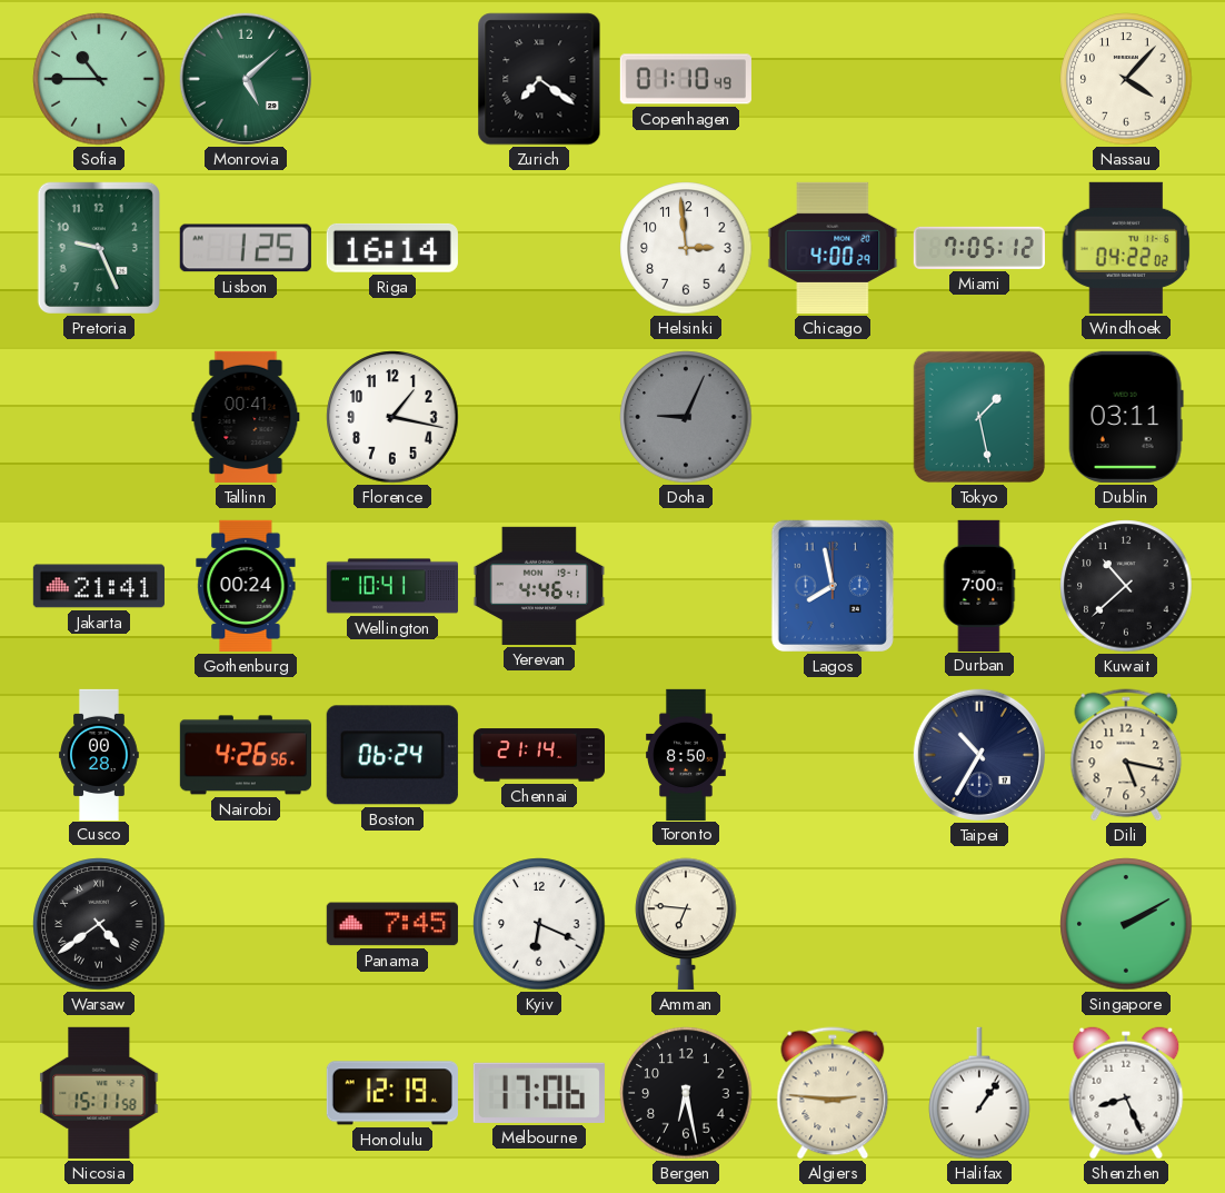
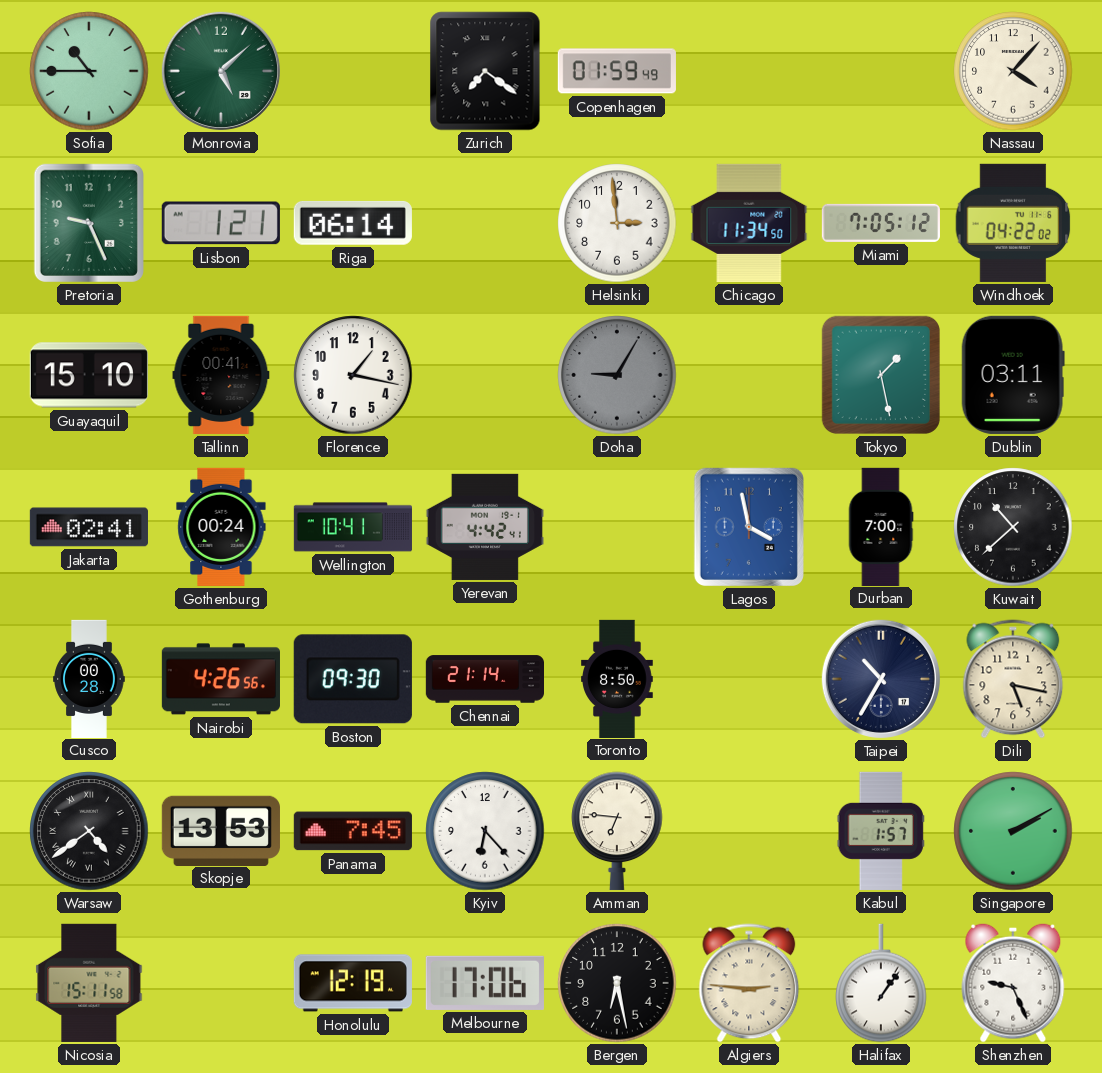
Copenhagen: 01:10 -> 01:59 (617, 71)
Lisbon: 1:25 -> 1:21 (221, 223)
Riga: 16:14 -> 06:14 (353, 223)
Chicago: 4:00 -> 11:34 (749, 223)
Guayaquil: none -> 15:10 (89, 375)
Doha: 9:04 -> 9:05 (617, 375)
Jakarta: 21:41 -> 02:41 (89, 527)
Yerevan: 4:46 -> 4:42 (485, 527)
Lagos: 7:58 -> 3:58 (749, 527)
Boston: 06:24 -> 09:30 (353, 679)
Skopje: none -> 13:53 (221, 830)
Kyiv: 6:19 -> 6:23 (485, 831)
Kabul: none -> 1:57 (881, 831)
Shenzhen: 8:26 -> 9:26 (1013, 983)
